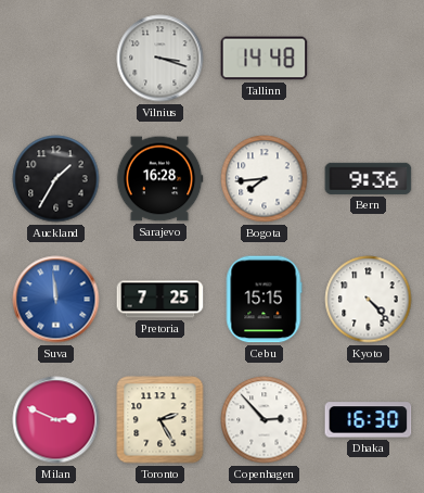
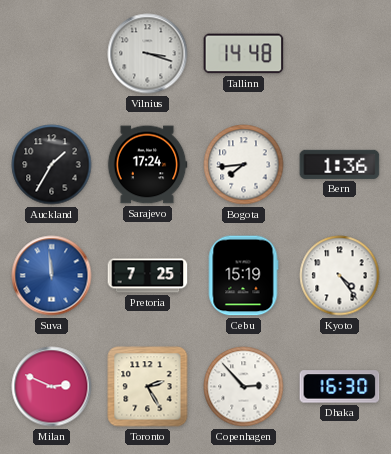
Sarajevo: 16:28 -> 17:24 (147, 165)
Bern: 9:36 -> 1:36 (340, 164)
Cebu: 15:15 -> 15:19 (243, 276)
Kyoto: 4:23 -> 4:24 (340, 276)
